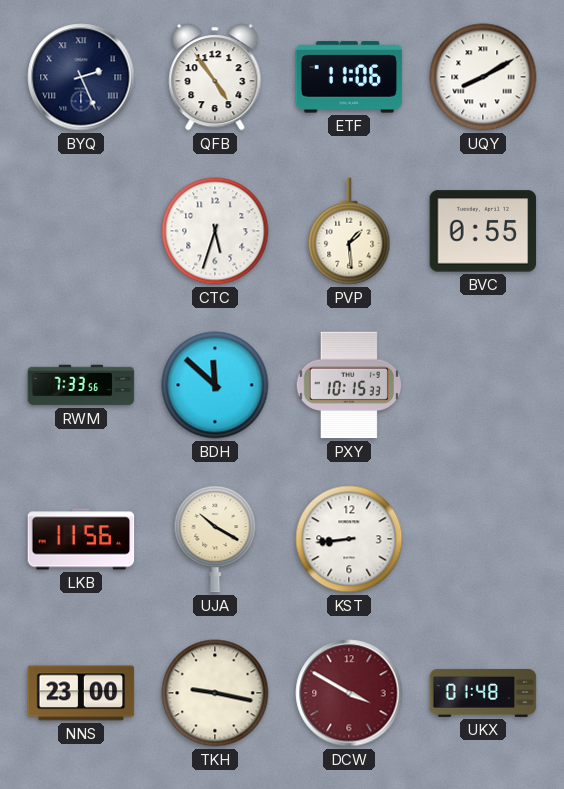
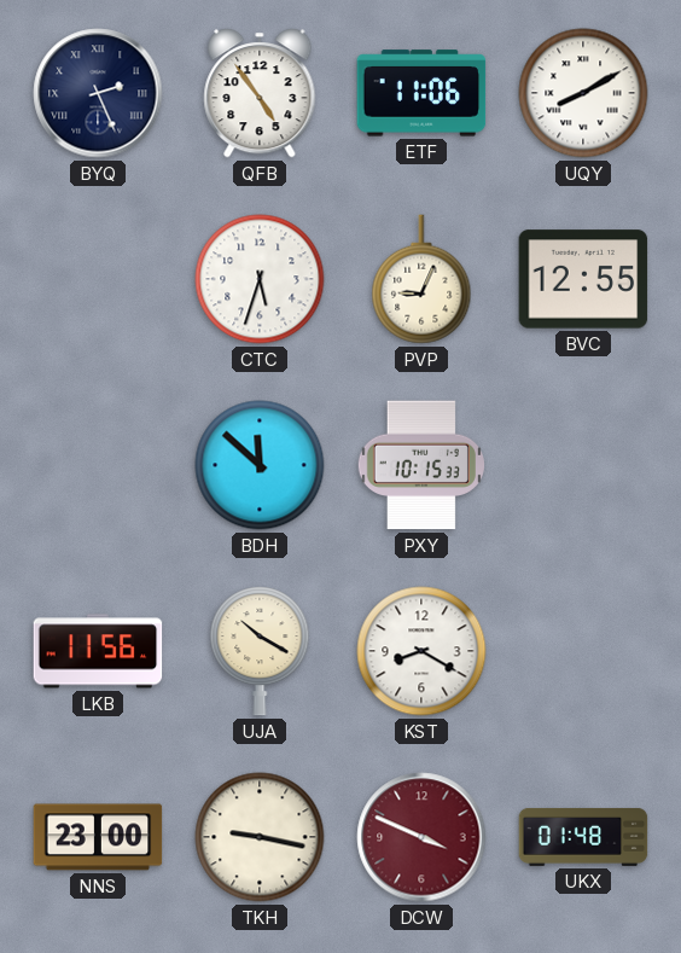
PVP: 1:29 -> 9:04 (421, 279)
BVC: 0:55 -> 12:55 (583, 279)
RWM: 7:33 -> none (81, 385)
KST: 8:44 -> 8:20 (421, 651)
DCW: 3:50 -> 3:49 (421, 837)
